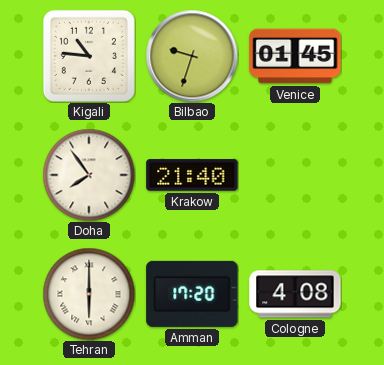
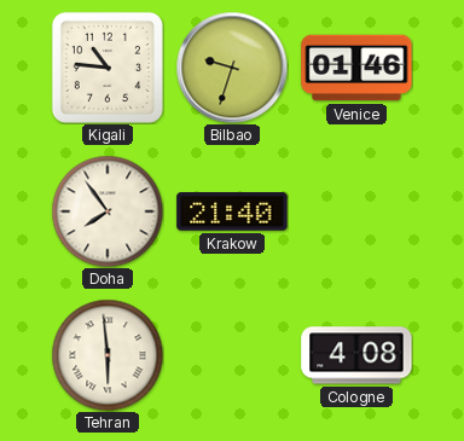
Venice: 01:45 -> 01:46 (356, 68)
Tehran: 6:00 -> 5:59 (108, 355)
Amman: 17:20 -> none (192, 294)
